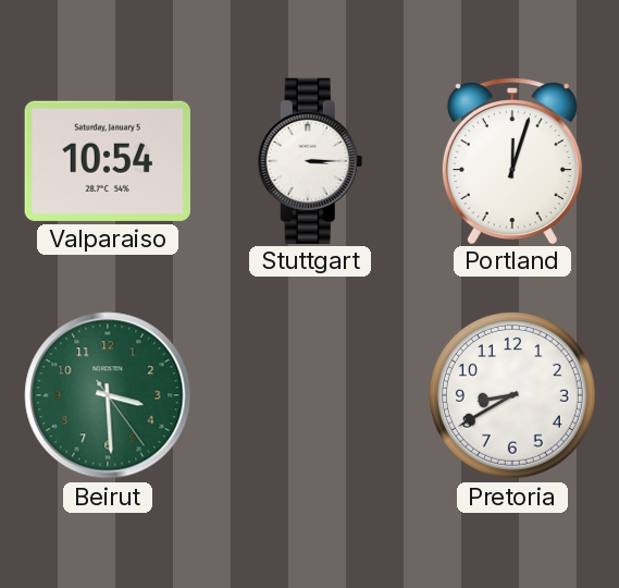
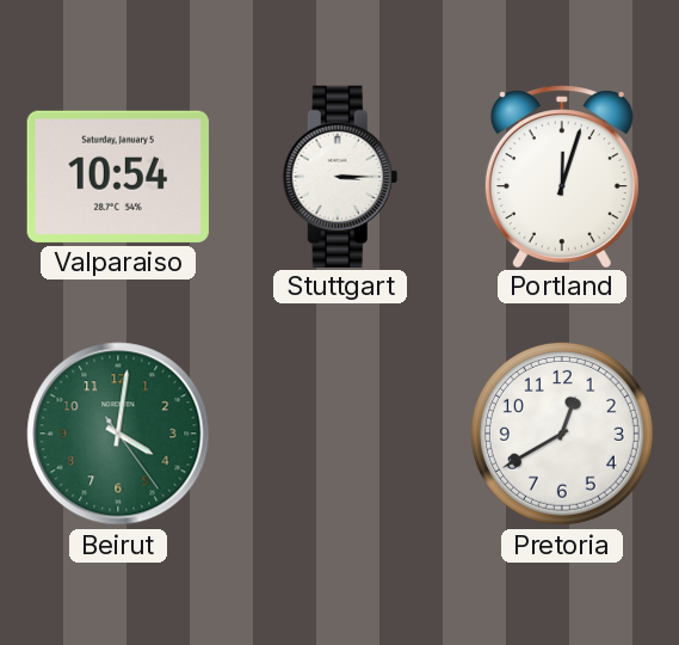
Beirut: 3:29 -> 4:01 (118, 434)
Pretoria: 8:40 -> 12:40 (562, 434)
